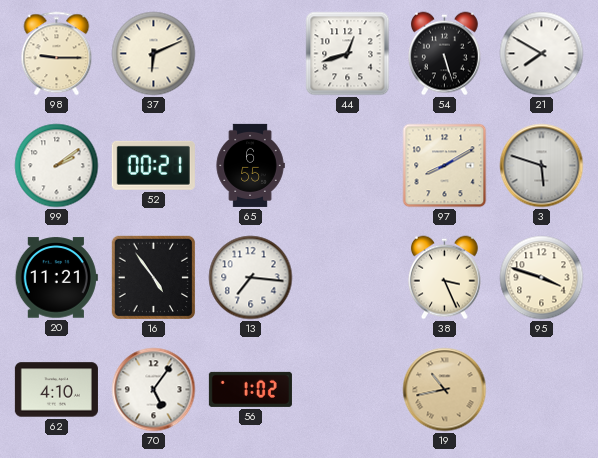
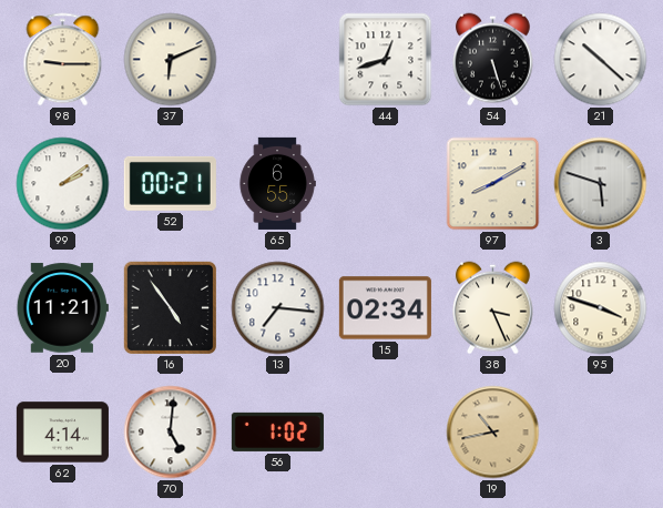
21: 7:50 -> 10:22 (601, 60)
15: none -> 02:34 (385, 308)
62: 4:10 -> 4:14 (62, 433)
70: 5:06 -> 5:01 (171, 433)
